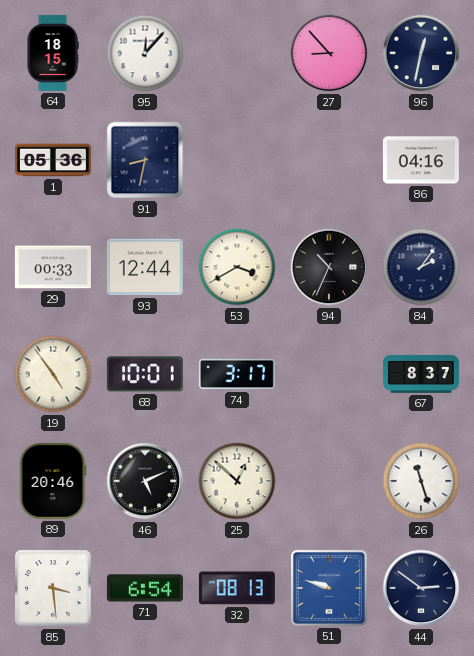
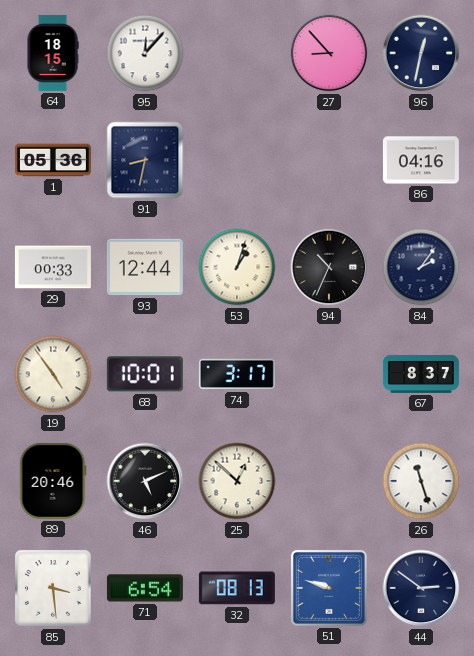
53: 3:40 -> 1:03 (237, 267)
